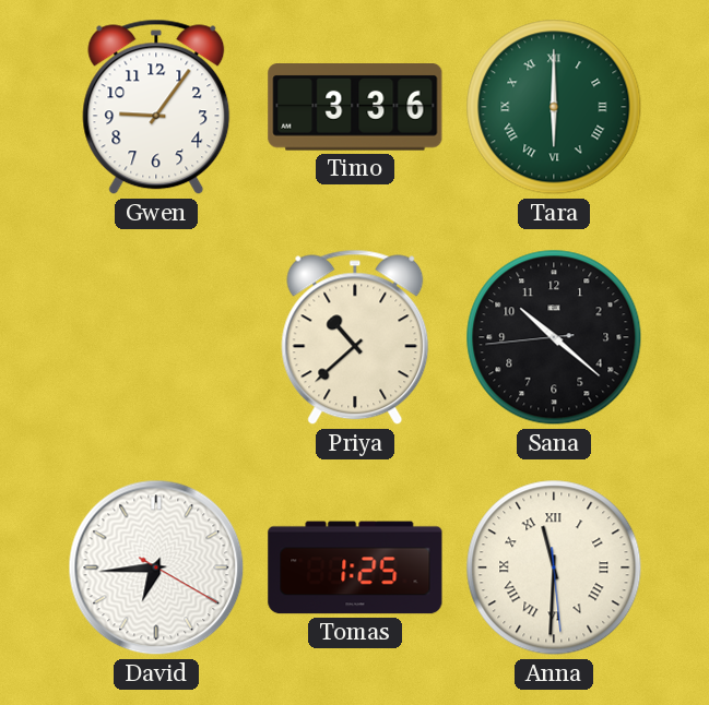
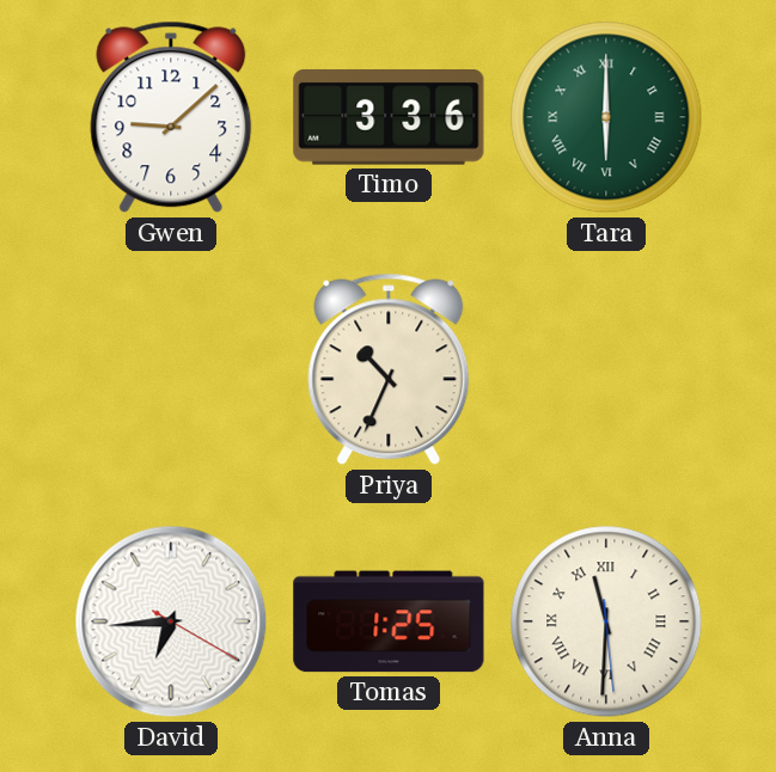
Gwen: 9:06 -> 9:08 (171, 117)
Priya: 10:38 -> 10:34 (389, 369)
Sana: 10:21 -> none (554, 337)
